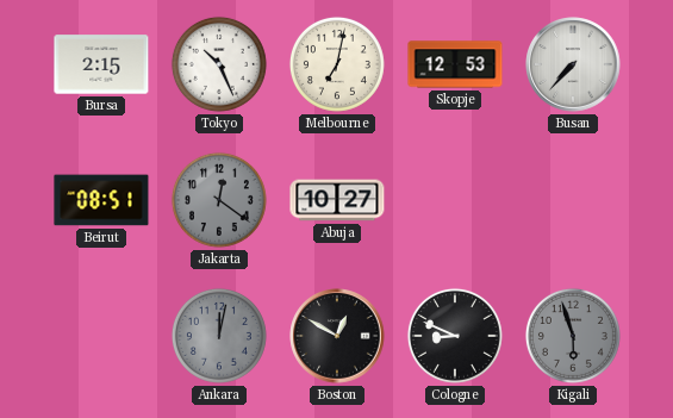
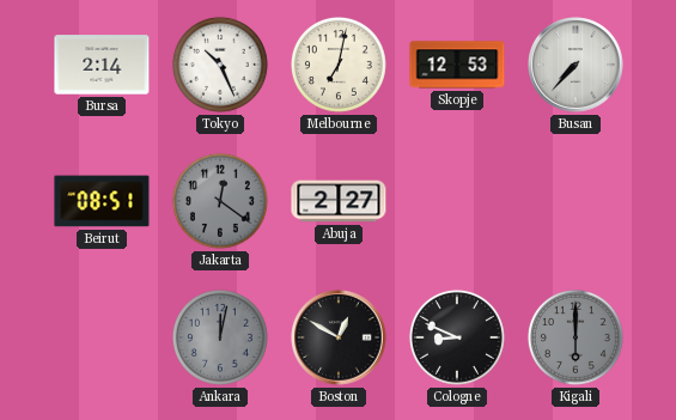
Bursa: 2:15 -> 2:14 (102, 65)
Abuja: 10:27 -> 2:27 (339, 201)
Kigali: 5:57 -> 6:00 (575, 337)
